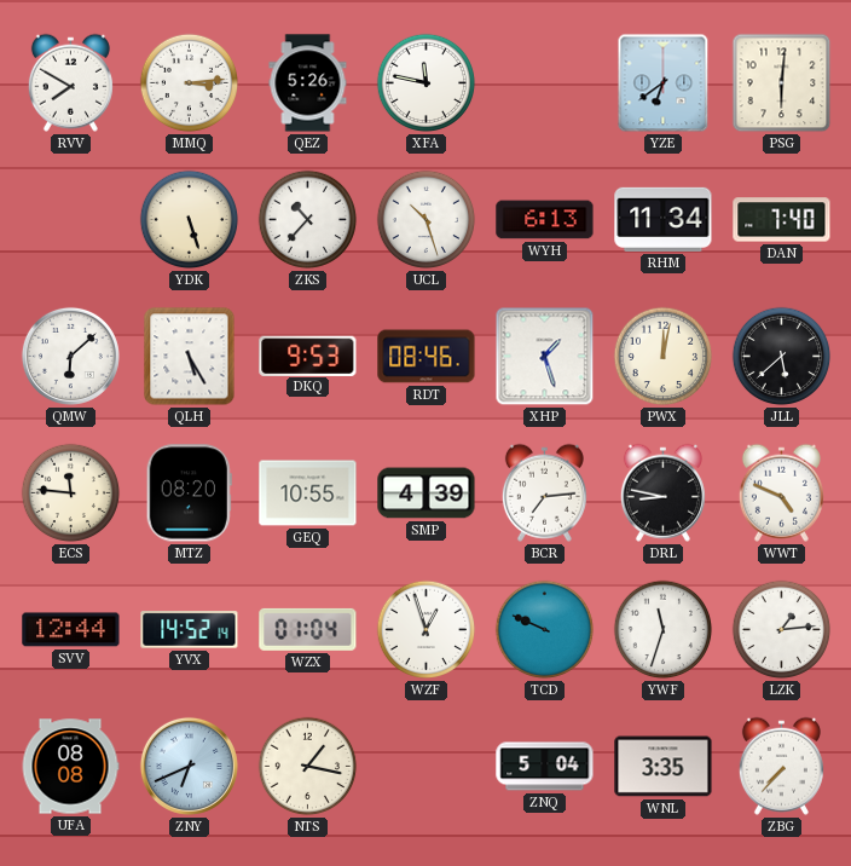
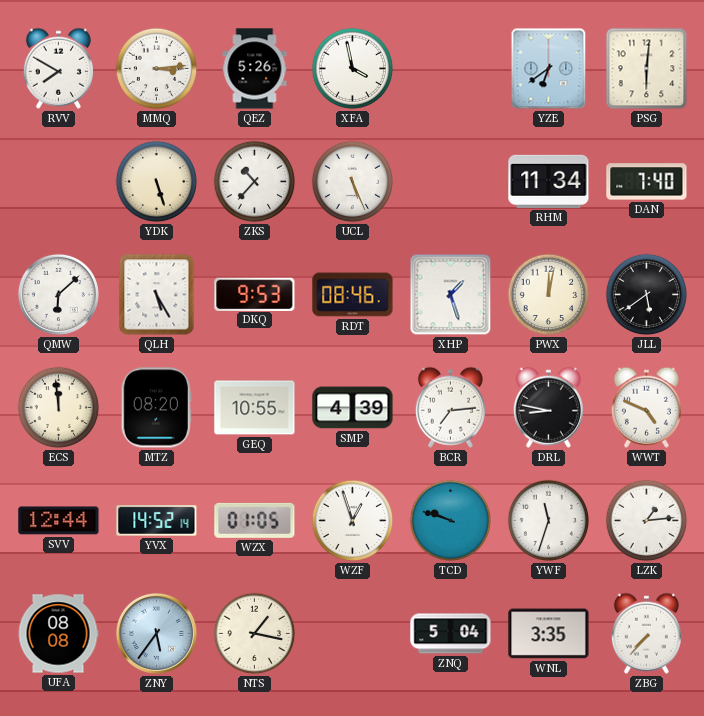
XFA: 11:47 -> 3:58 (353, 69)
UCL: 10:27 -> 5:26 (353, 182)
WYH: 6:13 -> none (545, 220)
JLL: 5:38 -> 5:39 (647, 295)
ECS: 11:46 -> 11:59 (59, 408)
WZX: 01:04 -> 01:05 (255, 520)
TCD: 9:49 -> 9:48 (451, 521)
ZNY: 6:41 -> 5:36 (156, 633)
